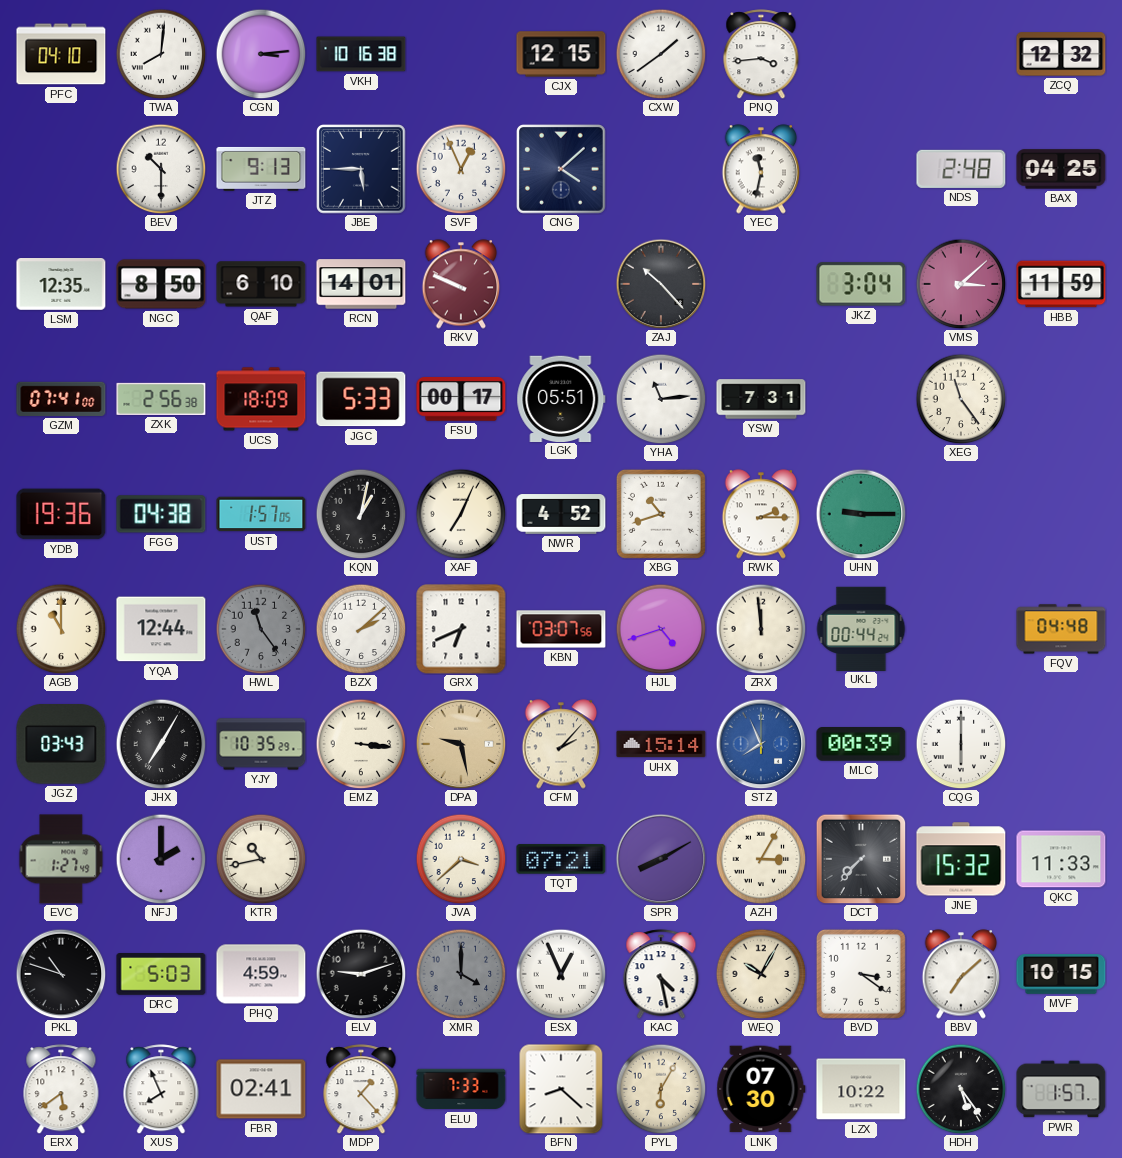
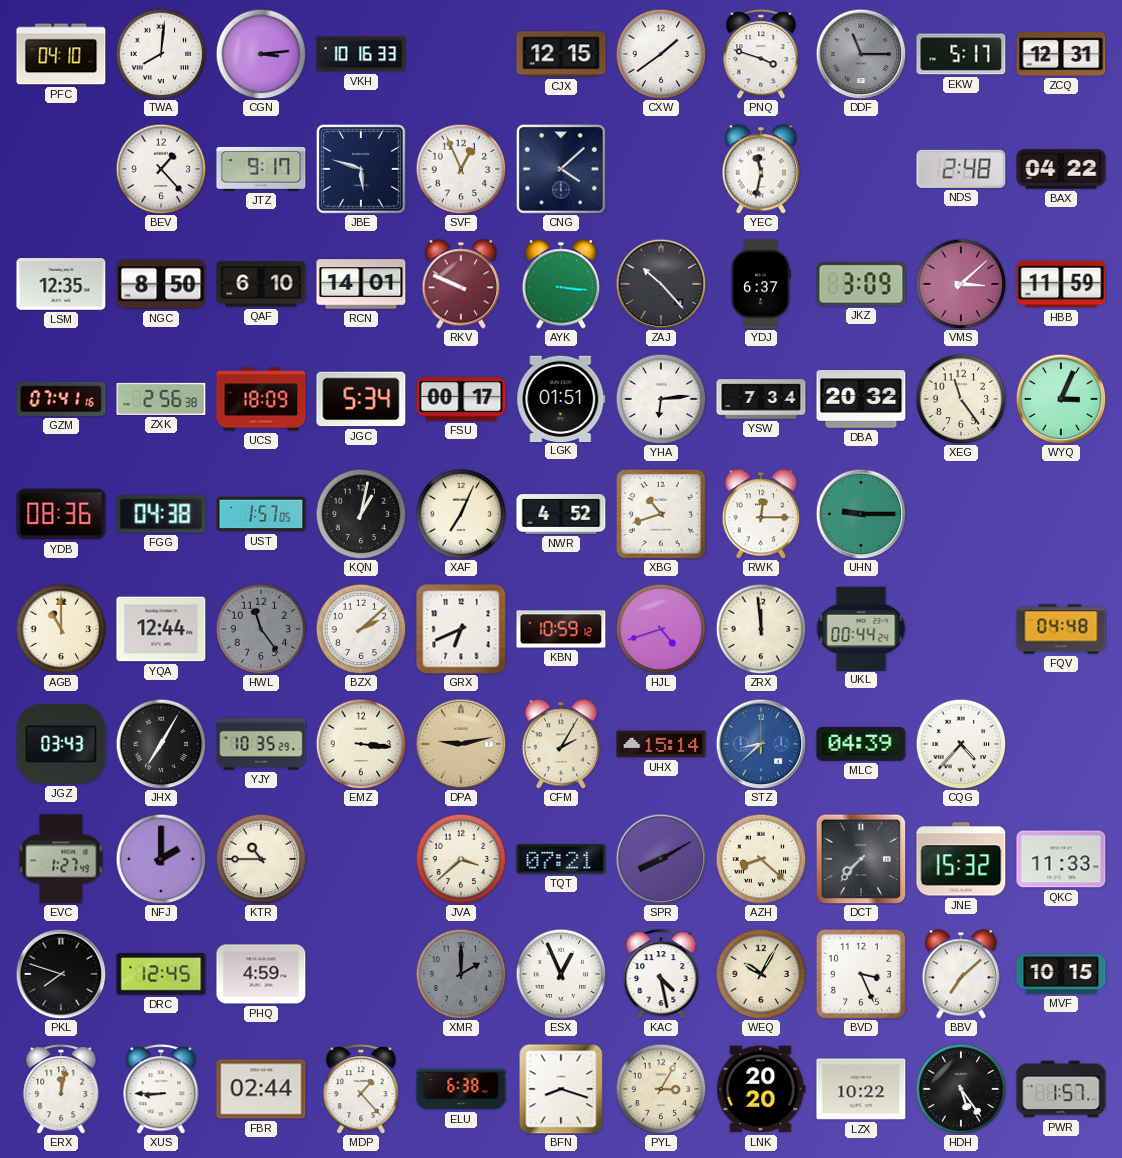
VKH: 10:16:38 -> 10:16:33 (361, 54)
PNQ: 3:44 -> 3:48 (761, 54)
DDF: none -> 11:15 (861, 54)
EKW: none -> 5:17 (961, 54)
ZCQ: 12:32 -> 12:31 (1061, 54)
BEV: 10:30 -> 1:23 (161, 169)
JTZ: 9:13 -> 9:17 (261, 169)
JBE: 5:45 -> 5:48 (362, 170)
BAX: 04:25 -> 04:22 (1061, 169)
AYK: none -> 3:16 (561, 284)
YDJ: none -> 6:37 (761, 284)
JKZ: 3:04 -> 3:09 (861, 284)
GZM: 07:41:00 -> 07:41:16 (61, 399)
JGC: 5:33 -> 5:34 (361, 399)
LGK: 05:51 -> 01:51 (561, 398)
YHA: 11:14 -> 6:14 (661, 399)
YSW: 7:31 -> 7:34 (761, 399)
DBA: none -> 20:32 (861, 399)
WYQ: none -> 3:04 (1061, 399)
YDB: 19:36 -> 08:36 (61, 514)
RWK: 2:15 -> 12:15 (761, 514)
KBN: 03:07 -> 10:59 (561, 629)
DPA: 9:28 -> 9:13 (461, 744)
CFM: 2:07 -> 2:05 (561, 744)
STZ: 7:56 -> 8:38 (761, 744)
MLC: 00:39 -> 04:39 (861, 745)
CQG: 6:00 -> 4:37 (961, 744)
KTR: 10:43 -> 10:45 (261, 859)
AZH: 3:05 -> 8:22 (761, 859)
PKL: 10:48 -> 7:48 (61, 974)
DRC: 5:03 -> 12:45 (161, 975)
ELV: 9:12 -> none (361, 974)
XMR: 4:00 -> 2:00 (461, 974)
BVD: 3:21 -> 3:26 (861, 974)
ERX: 5:39 -> 12:02 (61, 1089)
XUS: 7:56 -> 8:45 (161, 1089)
FBR: 02:41 -> 02:44 (261, 1089)
ELU: 7:33 -> 6:38 (461, 1089)
BFN: 8:22 -> 8:18 (561, 1089)
PYL: 6:05 -> 3:05 (661, 1089)
LNK: 07:30 -> 20:20 (761, 1089)
